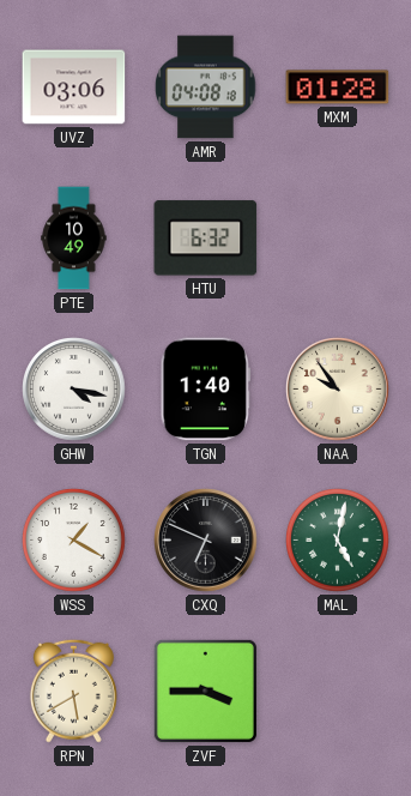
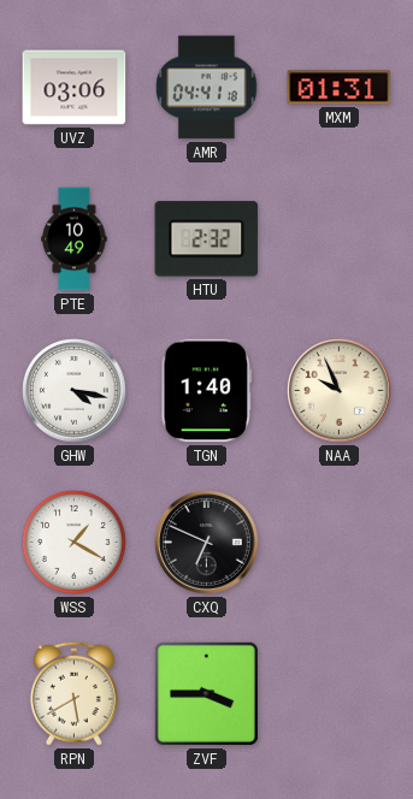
AMR: 04:08 -> 04:41 (207, 88)
MXM: 01:28 -> 01:31 (340, 88)
HTU: 6:32 -> 2:32 (207, 239)
NAA: 9:54 -> 9:56 (340, 391)
MAL: 5:02 -> none (338, 541)
